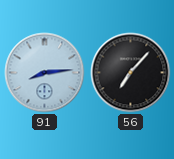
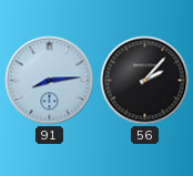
56: 7:07 -> 2:07 (145, 81)
